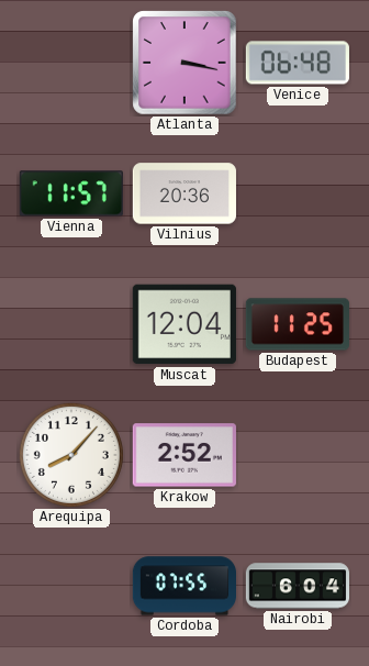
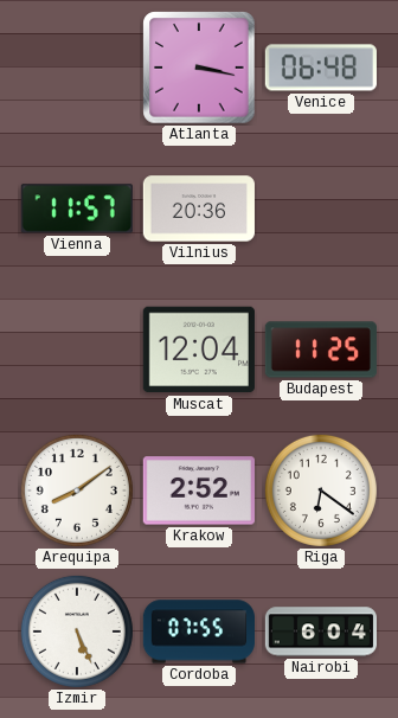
Arequipa: 8:07 -> 8:09 (77, 491)
Riga: none -> 6:21 (321, 491)
Izmir: none -> 5:26 (77, 632)
